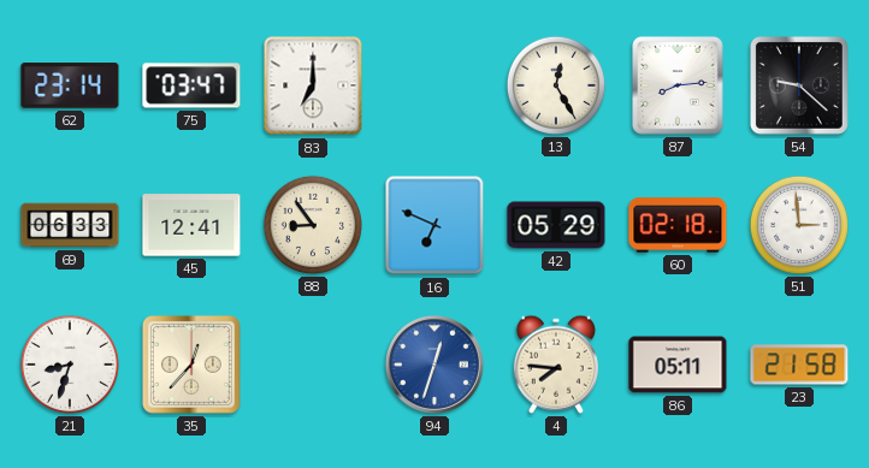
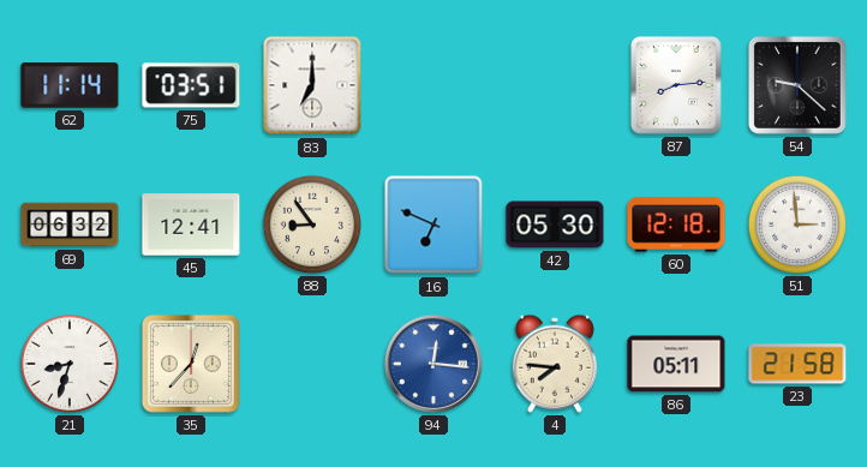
62: 23:14 -> 11:14 (70, 85)
75: 03:47 -> 03:51 (191, 85)
13: 12:25 -> none (556, 85)
69: 06:33 -> 06:32 (70, 224)
42: 05:29 -> 05:30 (555, 224)
60: 02:18 -> 12:18 (676, 224)
94: 12:33 -> 12:16 (433, 364)
